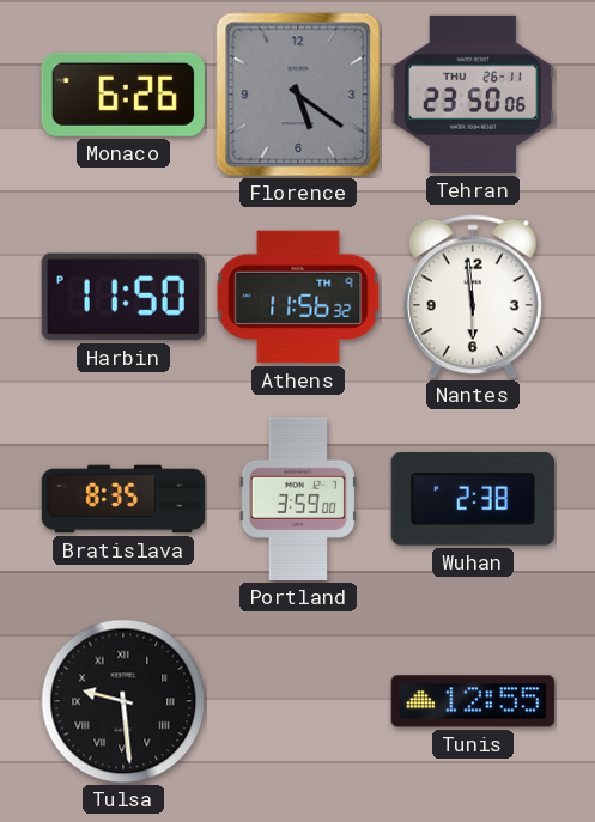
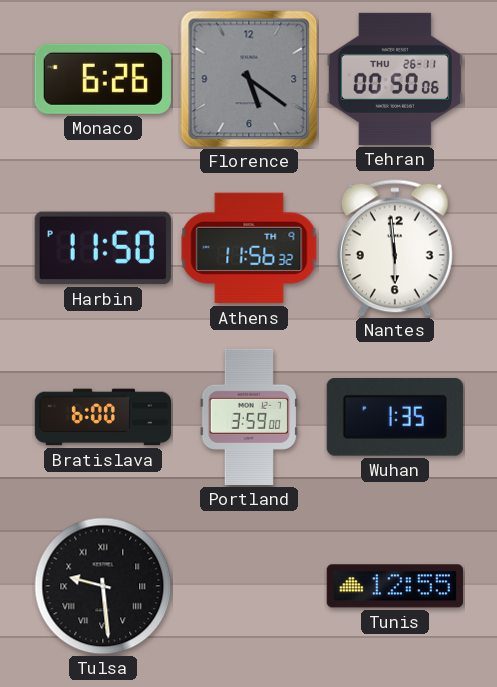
Tehran: 23:50 -> 00:50 (394, 79)
Bratislava: 8:35 -> 6:00 (103, 417)
Wuhan: 2:38 -> 1:35 (395, 418)
